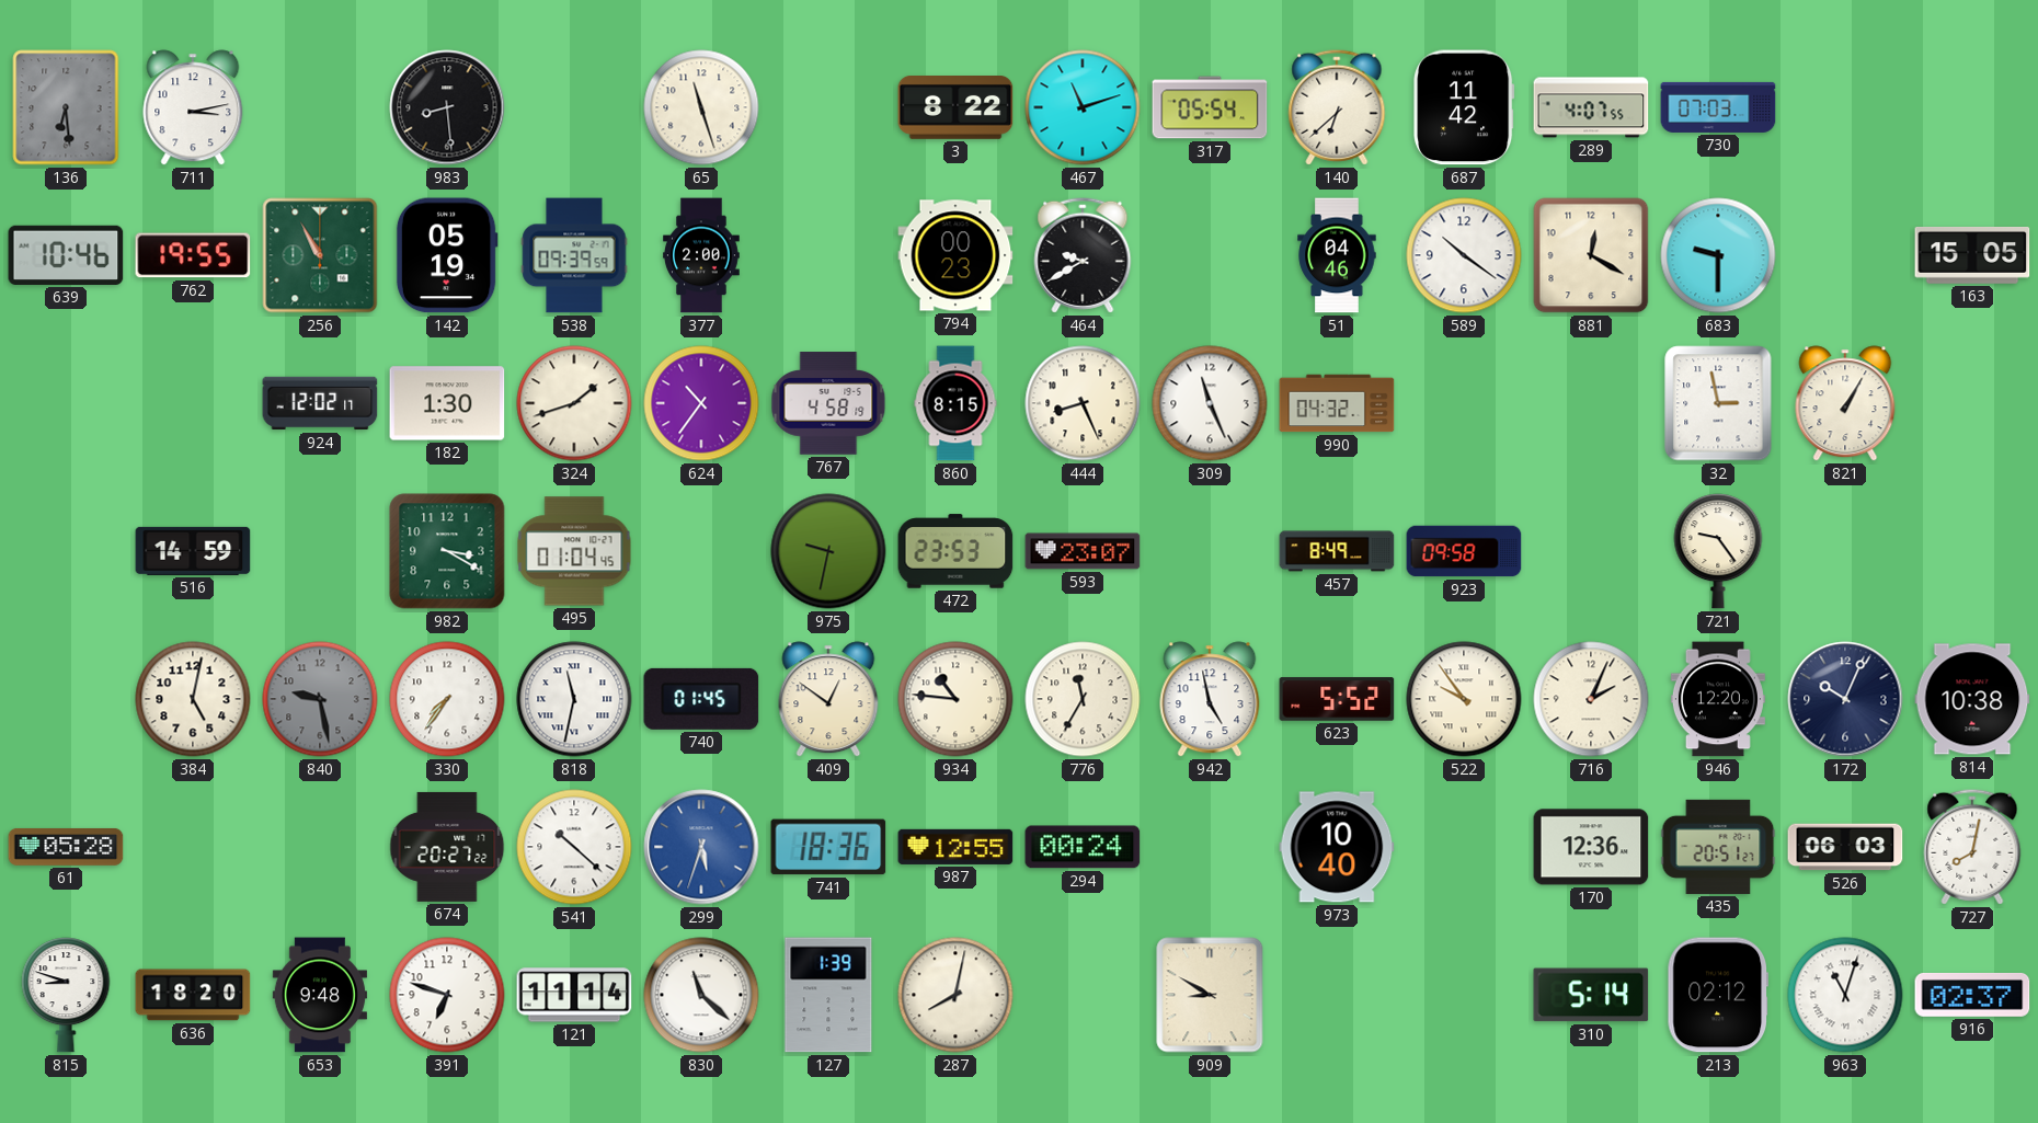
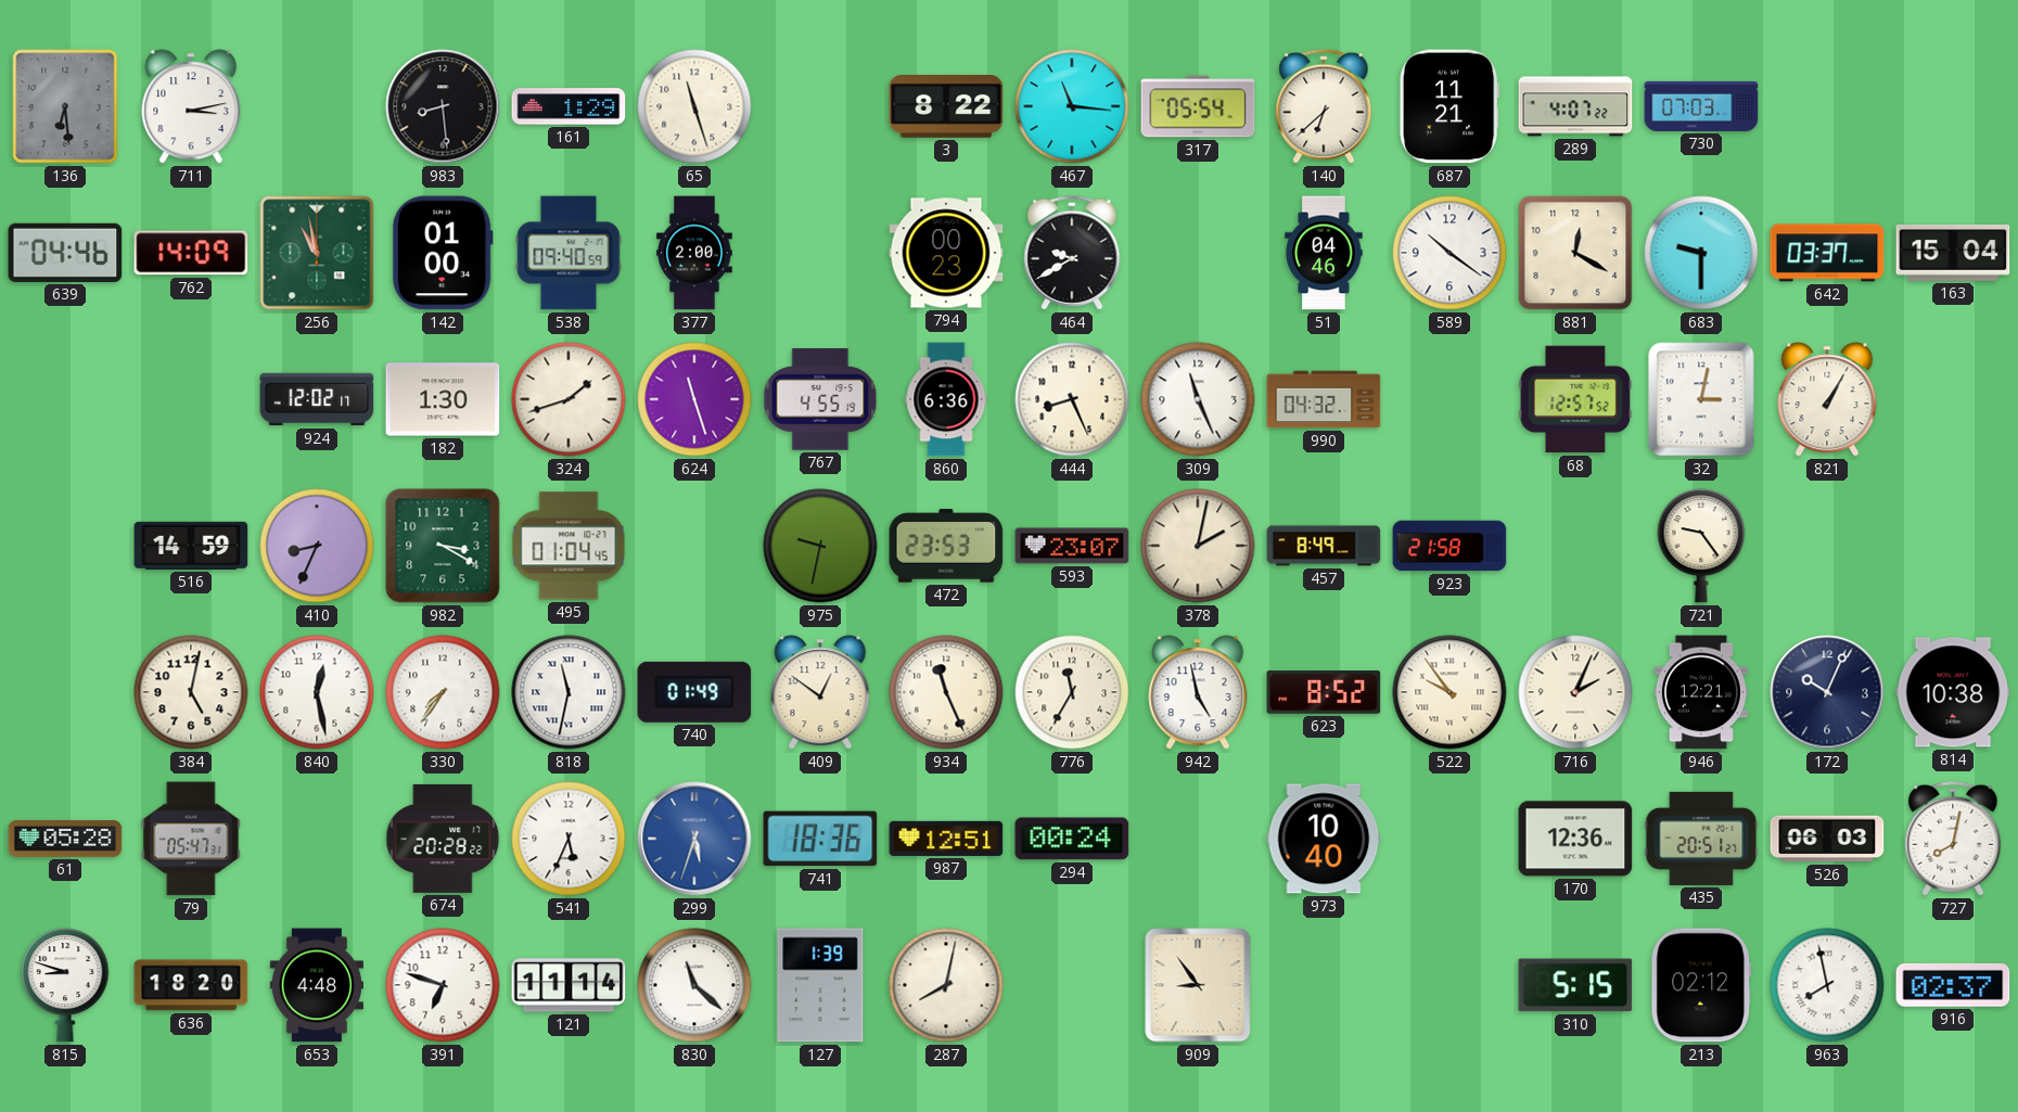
161: none -> 1:29 (569, 106)
467: 11:12 -> 11:16 (1072, 106)
687: 11:42 -> 11:21 (1449, 106)
289: 4:07:55 -> 4:07:22 (1575, 106)
639: 10:46 -> 04:46 (65, 253)
762: 19:55 -> 14:09 (191, 253)
256: 10:55 -> 10:58 (317, 253)
142: 05:19 -> 01:00 (443, 253)
538: 09:39 -> 09:40 (569, 253)
642: none -> 03:37 (1827, 253)
163: 15:05 -> 15:04 (1953, 253)
624: 10:36 -> 11:27 (694, 399)
767: 4:58 -> 4:55 (820, 399)
860: 8:15 -> 6:36 (946, 399)
68: none -> 12:57 (1575, 399)
32: 2:58 -> 3:02 (1701, 399)
410: none -> 8:34 (317, 546)
378: none -> 2:02 (1198, 546)
923: 09:58 -> 21:58 (1449, 546)
840: 9:28 -> 12:28 (317, 692)
840 dial: grey -> white (317, 692)
740: 01:45 -> 01:49 (694, 692)
934: 10:46 -> 11:26 (946, 692)
623: 5:52 -> 8:52 (1324, 692)
946: 12:20 -> 12:21 (1701, 692)
79: none -> 05:47 (191, 839)
674: 20:27 -> 20:28 (443, 839)
541: 10:22 -> 5:34 (569, 839)
987: 12:55 -> 12:51 (946, 839)
653: 9:48 -> 4:48 (317, 985)
909: 8:50 -> 8:54 (1198, 985)
310: 5:14 -> 5:15 (1575, 985)
963: 11:03 -> 7:58 (1827, 985)
